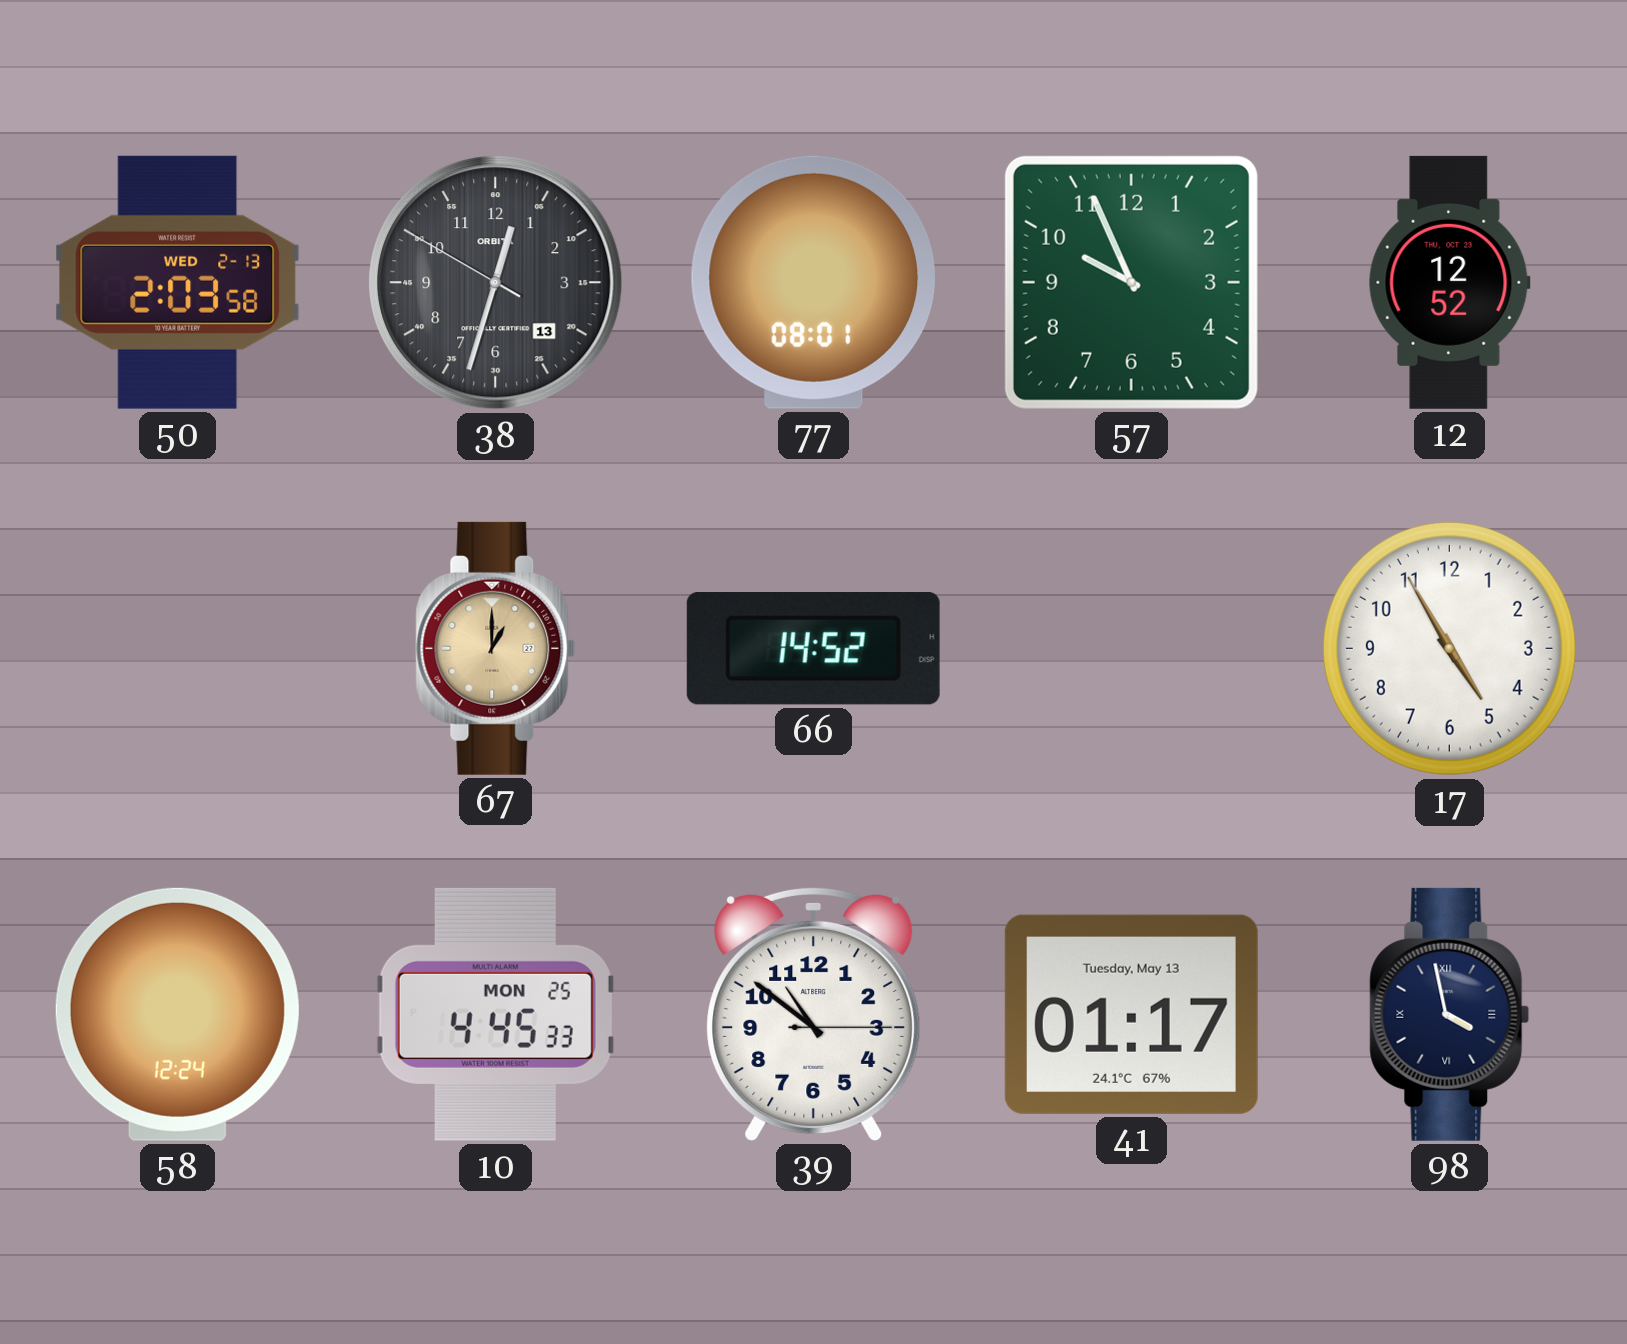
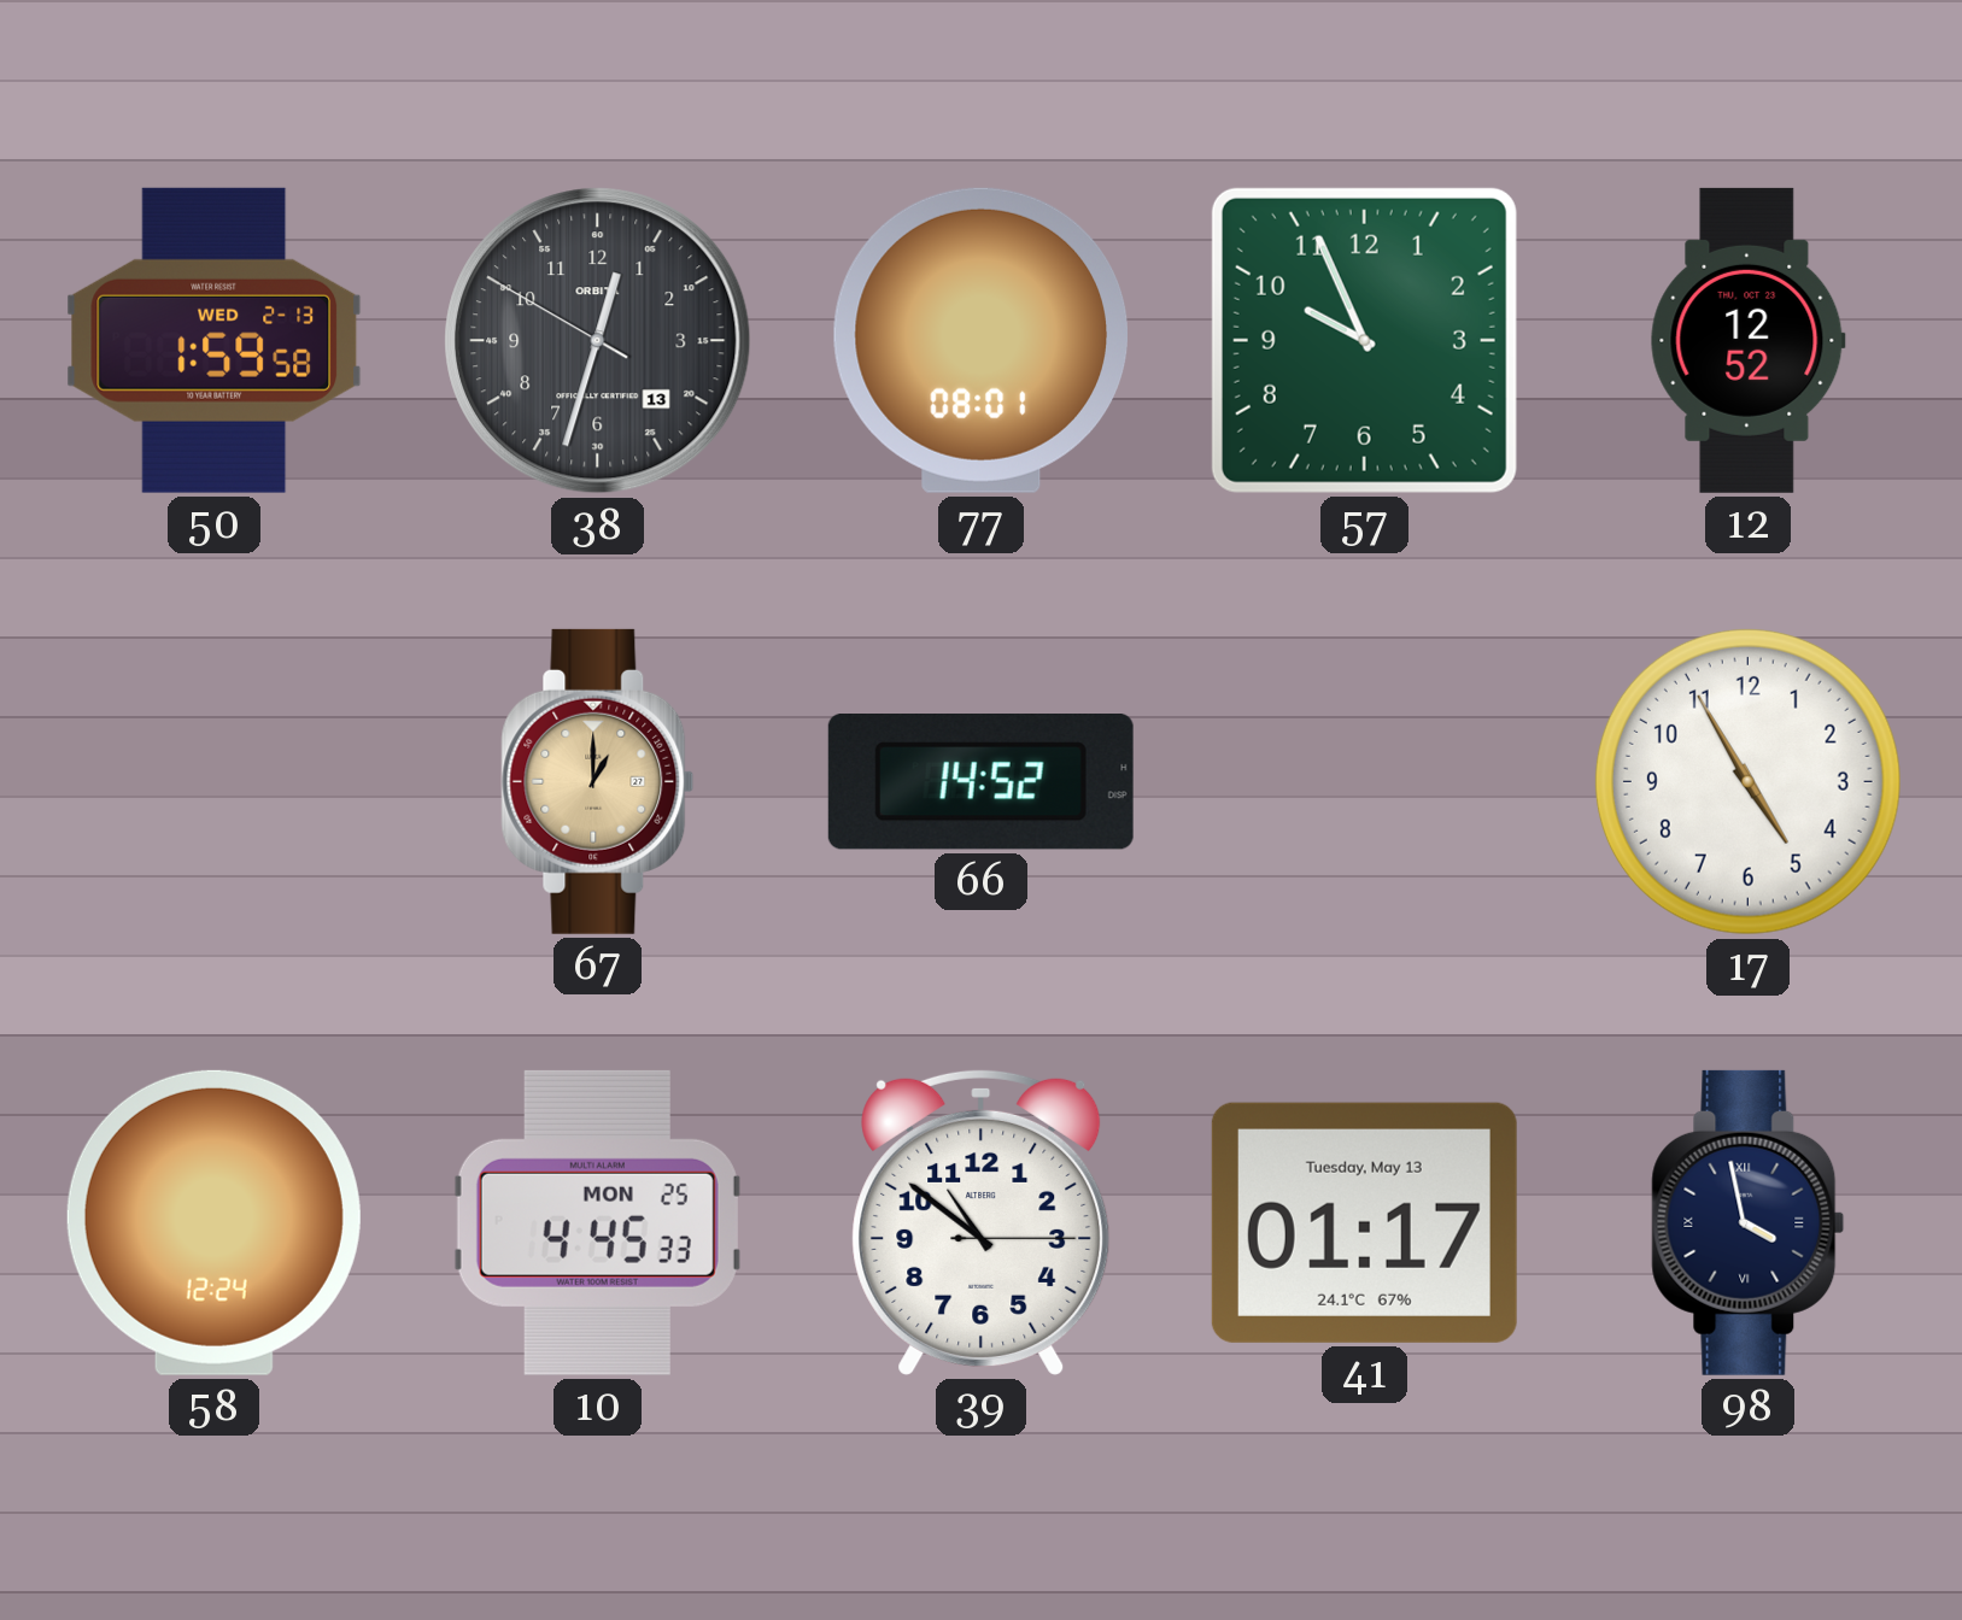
50: 2:03 -> 1:59 (215, 340)
